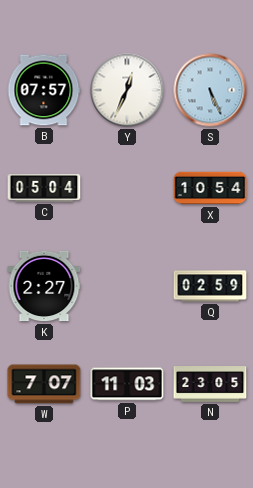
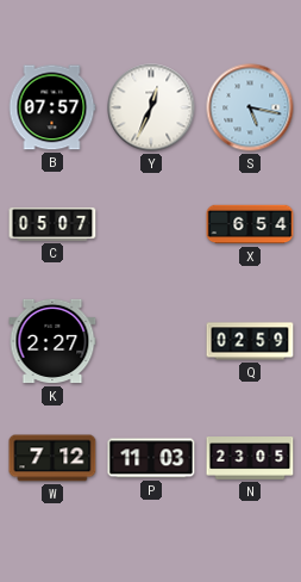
S: 5:26 -> 5:17 (250, 107)
C: 05:04 -> 05:07 (52, 224)
X: 10:54 -> 6:54 (250, 224)
W: 7:07 -> 7:12 (52, 458)
